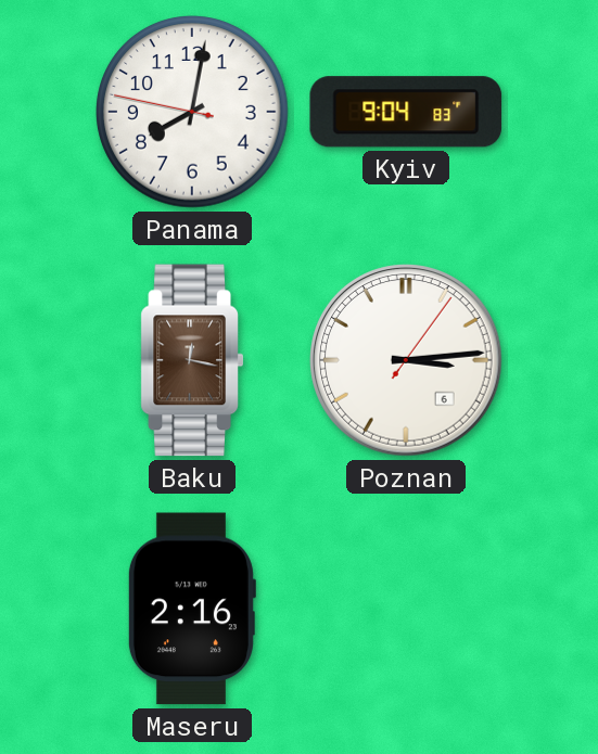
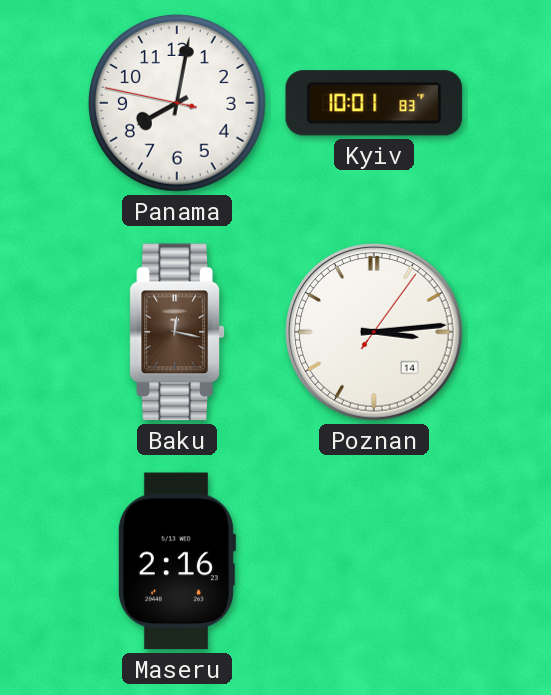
Kyiv: 9:04 -> 10:01 (374, 103)
Poznan date: 6 -> 14 (374, 332)
